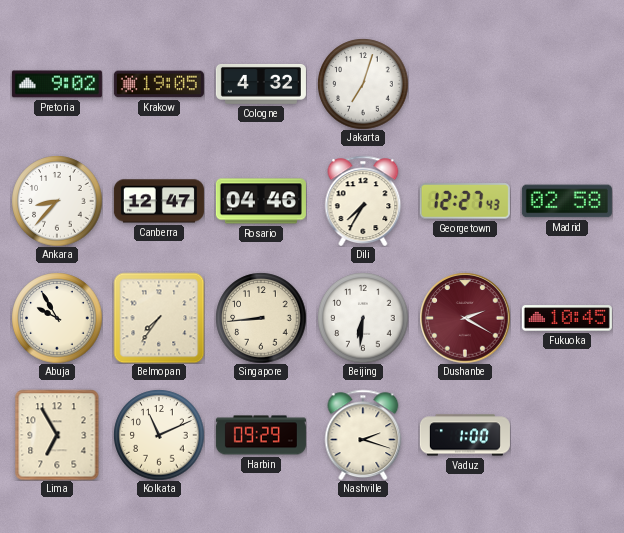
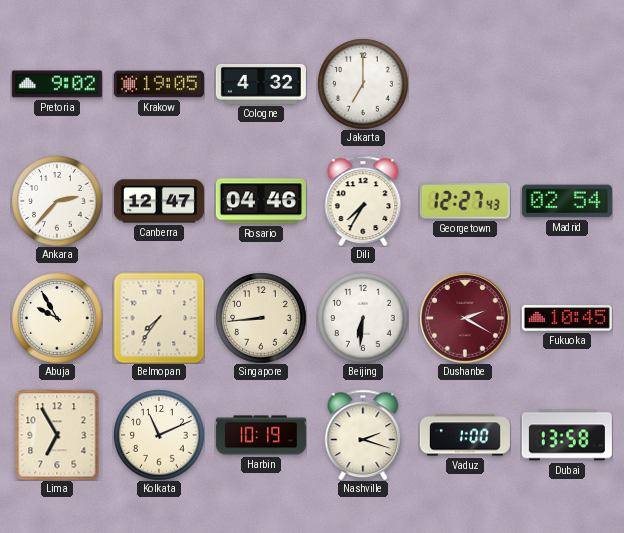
Jakarta: 7:03 -> 7:00 (363, 84)
Ankara: 8:37 -> 2:37 (57, 201)
Madrid: 02:58 -> 02:54 (567, 201)
Harbin: 09:29 -> 10:19 (261, 435)
Dubai: none -> 13:58 (567, 435)
